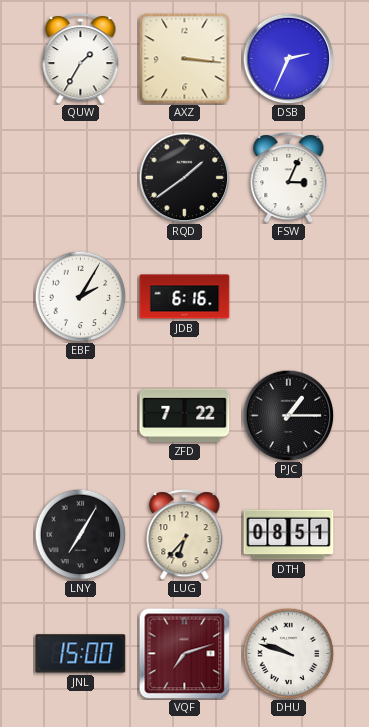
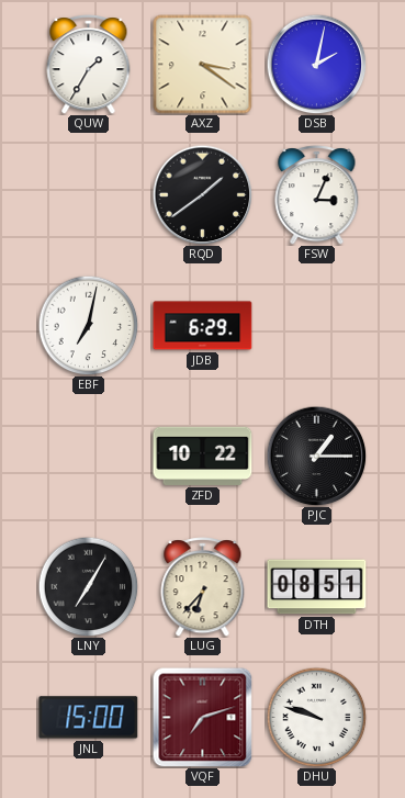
AXZ: 3:16 -> 3:21 (203, 65)
DSB: 2:34 -> 2:02 (316, 64)
EBF: 2:05 -> 7:02 (88, 325)
JDB: 6:16 -> 6:29 (203, 326)
ZFD: 7:22 -> 10:22 (203, 456)
